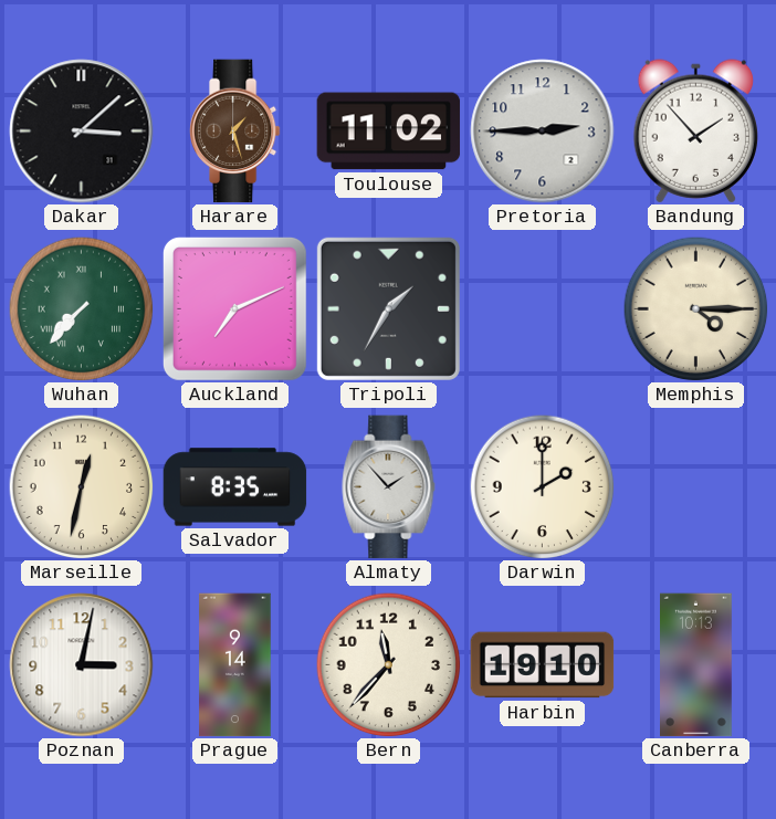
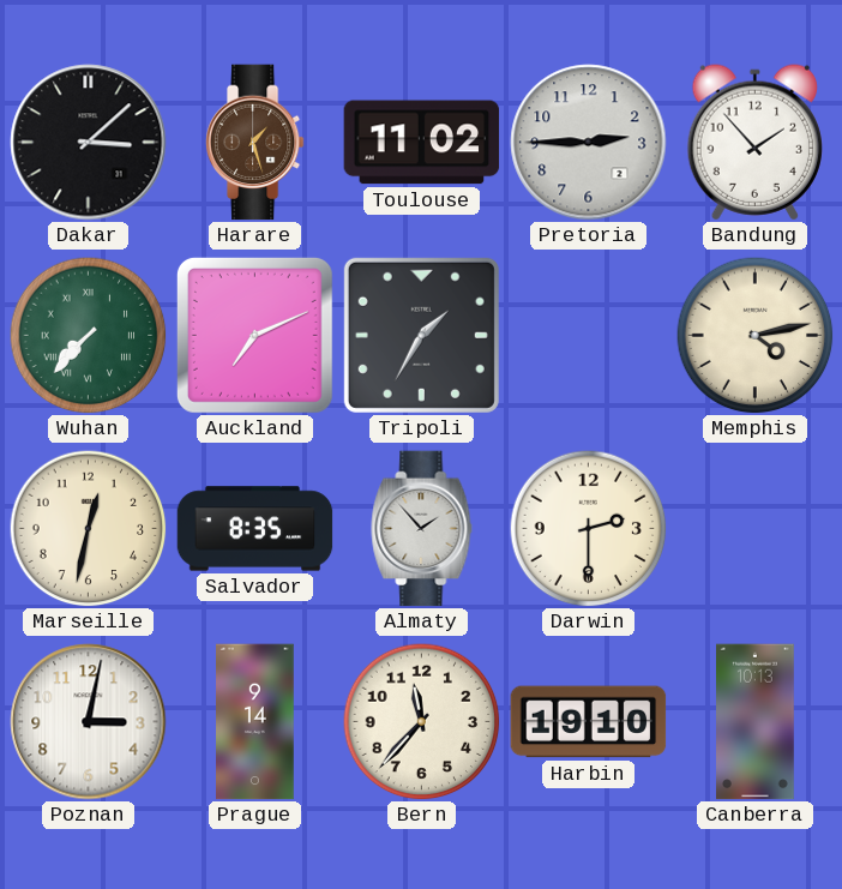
Memphis: 4:15 -> 4:13 (756, 336)
Darwin: 2:00 -> 2:30 (589, 529)
